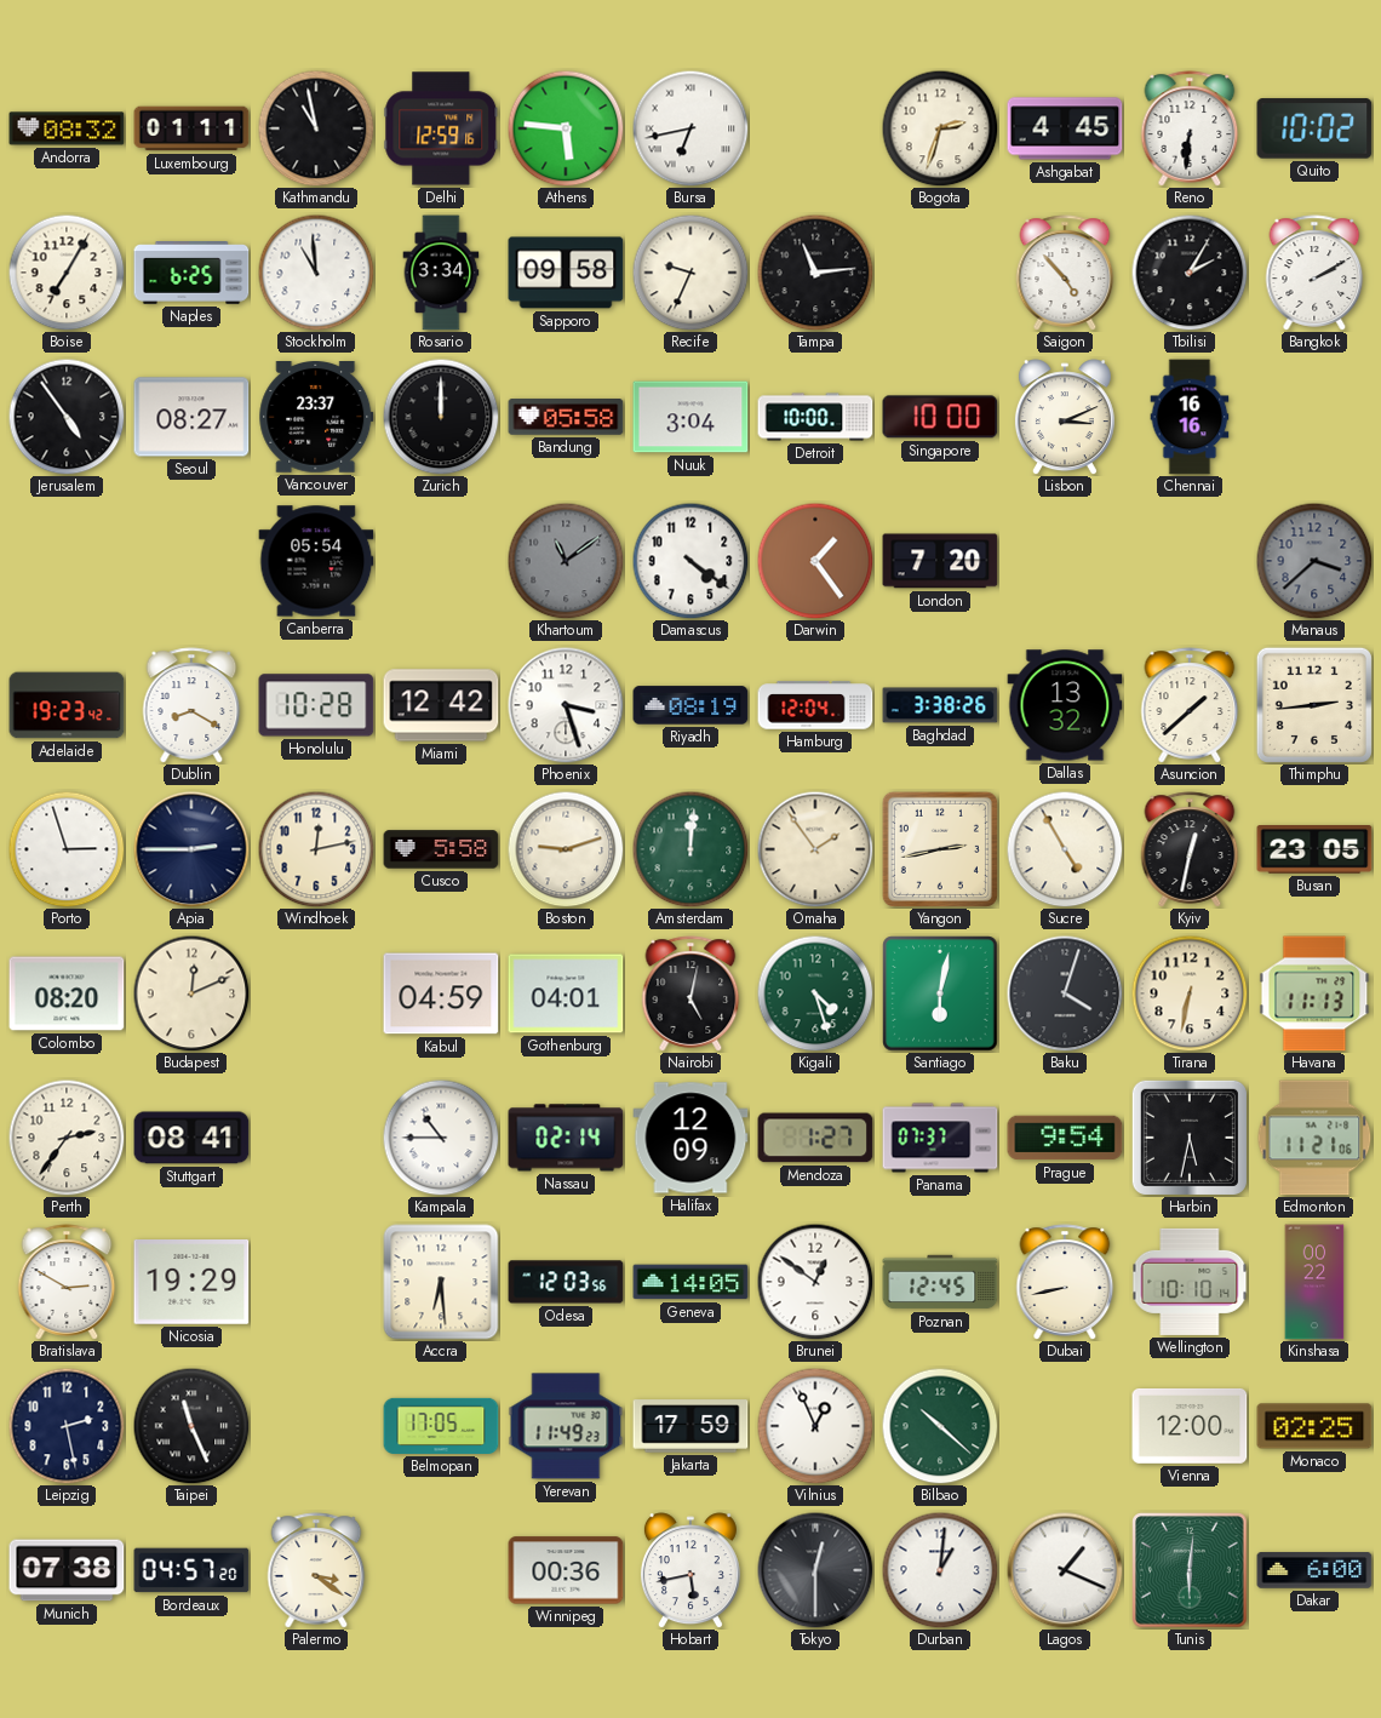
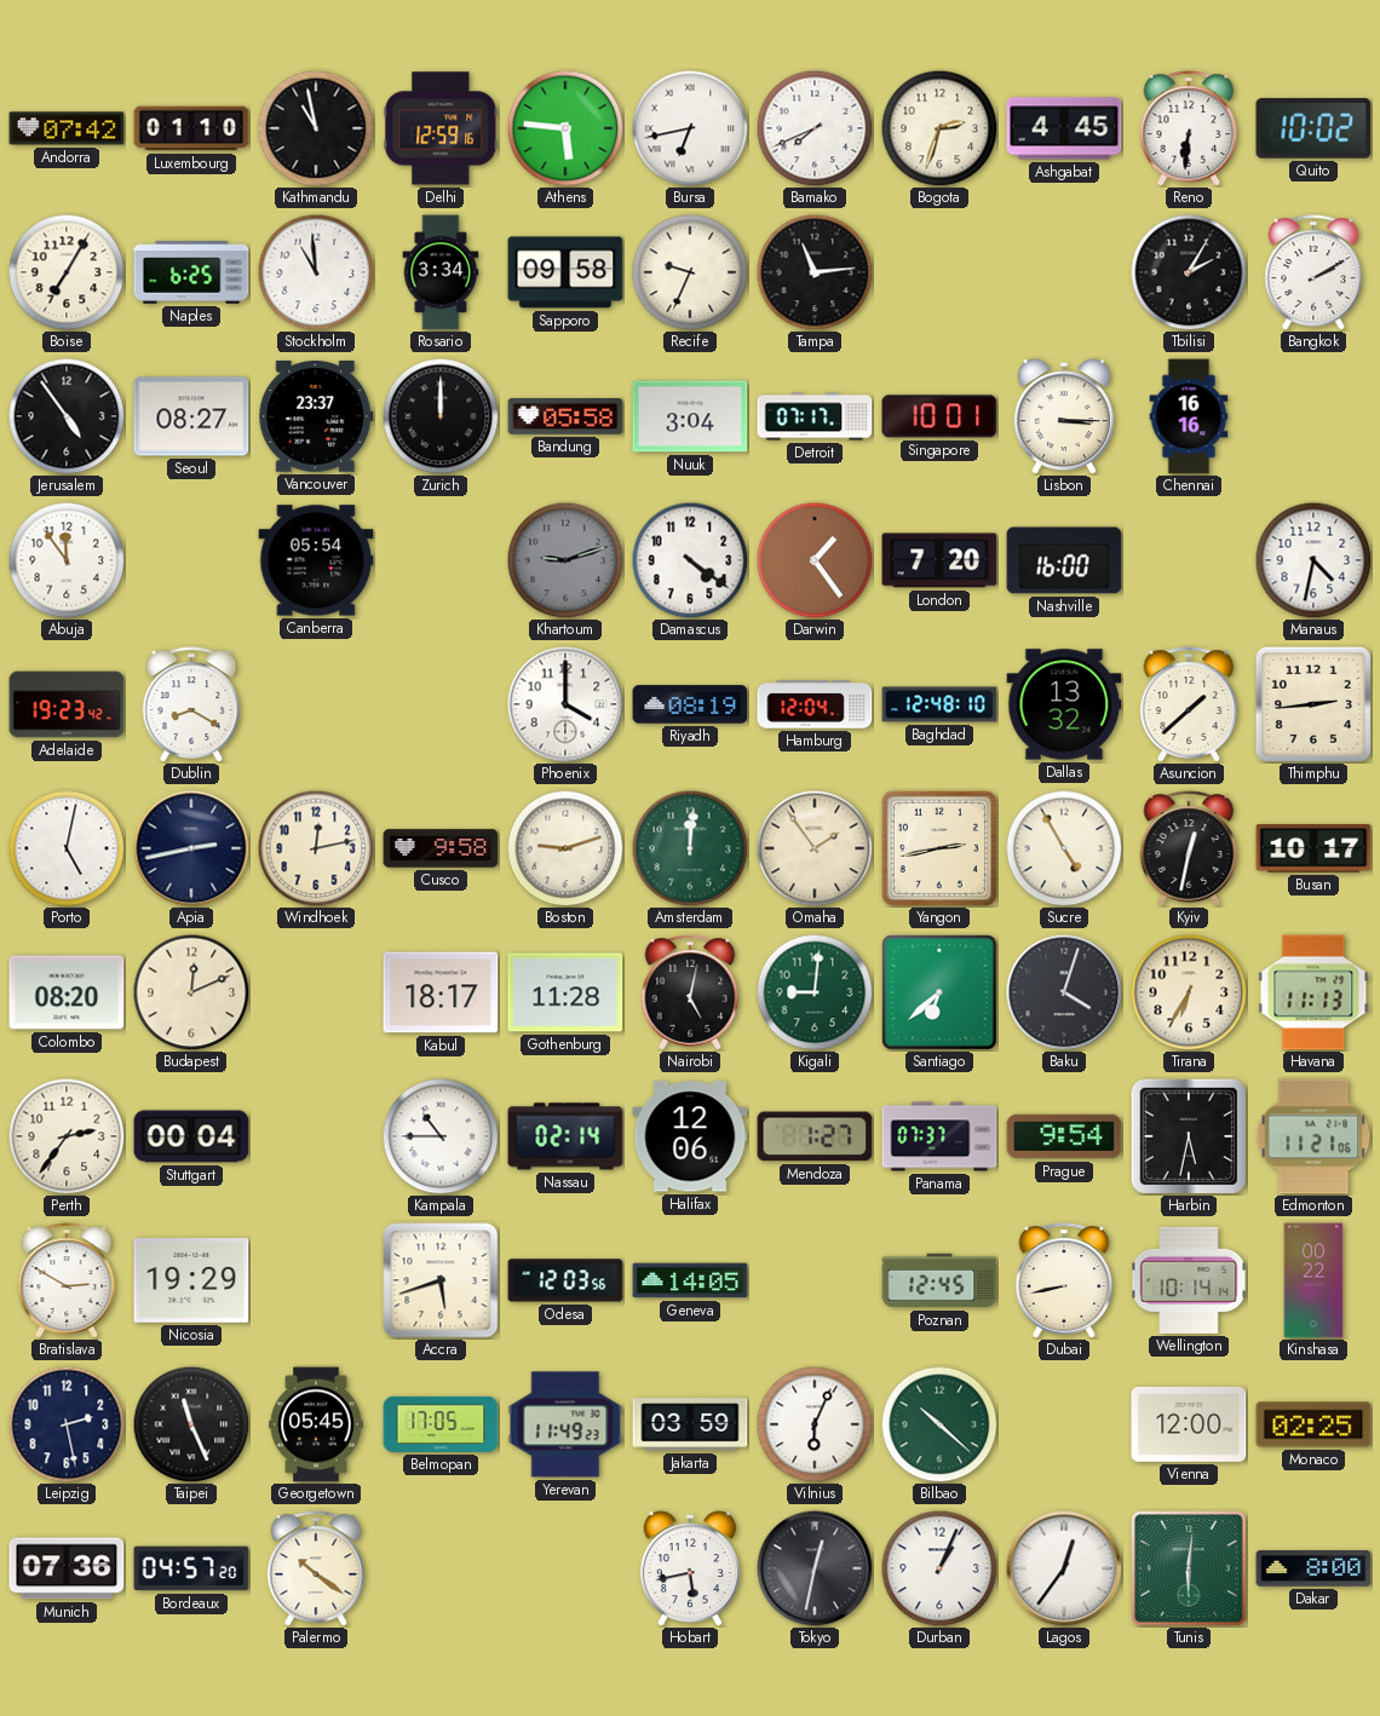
Andorra: 08:32 -> 07:42 (67, 128)
Luxembourg: 01:11 -> 01:10 (191, 128)
Bamako: none -> 7:41 (815, 128)
Saigon: 4:53 -> none (1065, 273)
Detroit: 10:00 -> 07:17 (815, 416)
Singapore: 10:00 -> 10:01 (939, 416)
Lisbon: 3:11 -> 3:15 (1064, 416)
Abuja: none -> 11:54 (67, 560)
Khartoum: 11:09 -> 9:12 (565, 560)
Nashville: none -> 16:00 (1064, 560)
Manaus: 3:38 -> 4:32 (1313, 560)
Manaus dial: grey -> white (1313, 560)
Honolulu: 10:28 -> none (316, 705)
Miami: 12:42 -> none (441, 705)
Phoenix: 3:27 -> 4:00 (565, 704)
Baghdad: 3:38 -> 12:48 (939, 704)
Porto: 2:57 -> 5:02 (67, 848)
Apia: 2:45 -> 2:43 (191, 848)
Cusco: 5:58 -> 9:58 (441, 848)
Busan: 23:05 -> 10:17 (1313, 850)
Kabul: 04:59 -> 18:17 (441, 992)
Gothenburg: 04:01 -> 11:28 (565, 992)
Kigali: 4:27 -> 9:01 (815, 992)
Santiago: 6:02 -> 6:38 (939, 992)
Tirana: 6:32 -> 6:35 (1189, 992)
Stuttgart: 08:41 -> 00:04 (191, 1136)
Halifax: 12:09 -> 12:06 (690, 1136)
Accra: 6:29 -> 5:42 (441, 1280)
Brunei: 12:51 -> none (815, 1282)
Wellington: 10:10 -> 10:14 (1189, 1280)
Georgetown: none -> 05:45 (316, 1424)
Jakarta: 17:59 -> 03:59 (690, 1424)
Vilnius: 12:56 -> 6:04 (815, 1424)
Munich: 07:38 -> 07:36 (67, 1568)
Palermo: 3:21 -> 10:21 (316, 1568)
Winnipeg: 00:36 -> none (566, 1570)
Tokyo: 12:30 -> 12:32 (815, 1568)
Durban: 1:01 -> 1:04 (939, 1568)
Lagos: 1:19 -> 12:36 (1064, 1568)
Dakar: 6:00 -> 8:00 (1313, 1568)
